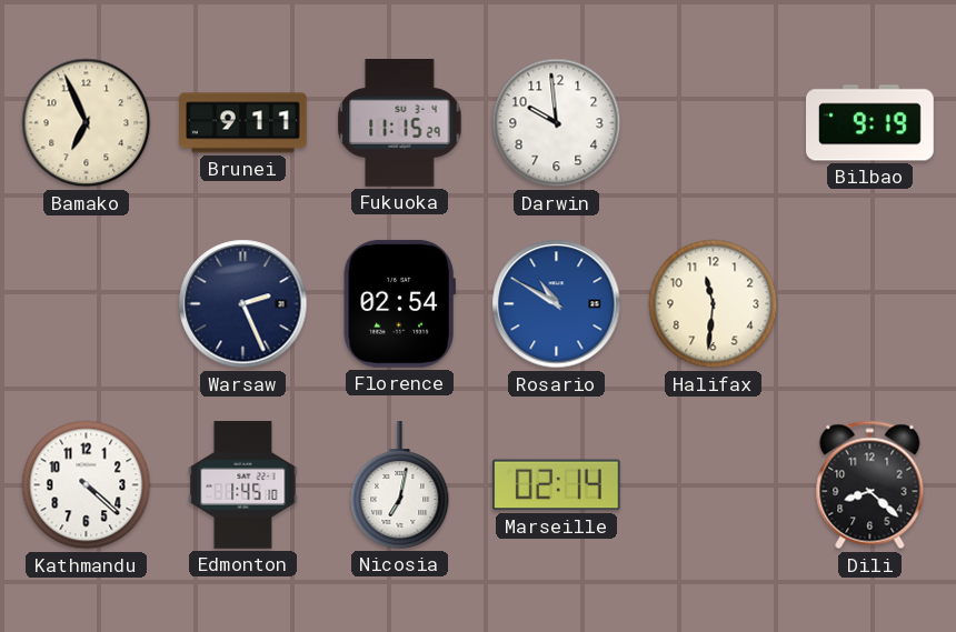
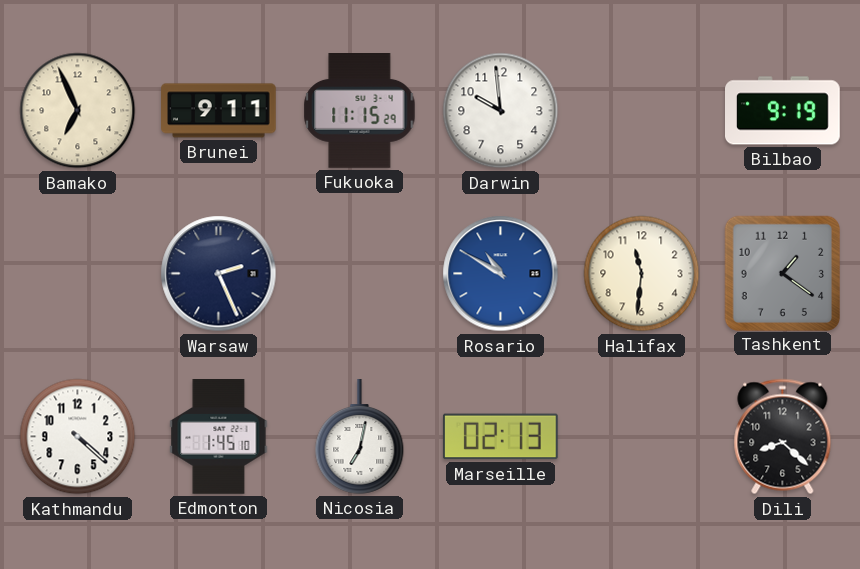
Florence: 02:54 -> none (399, 304)
Tashkent: none -> 1:21 (782, 273)
Marseille: 02:14 -> 02:13 (500, 437)
